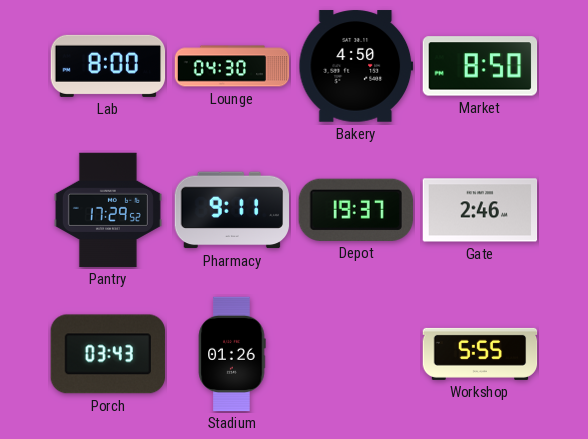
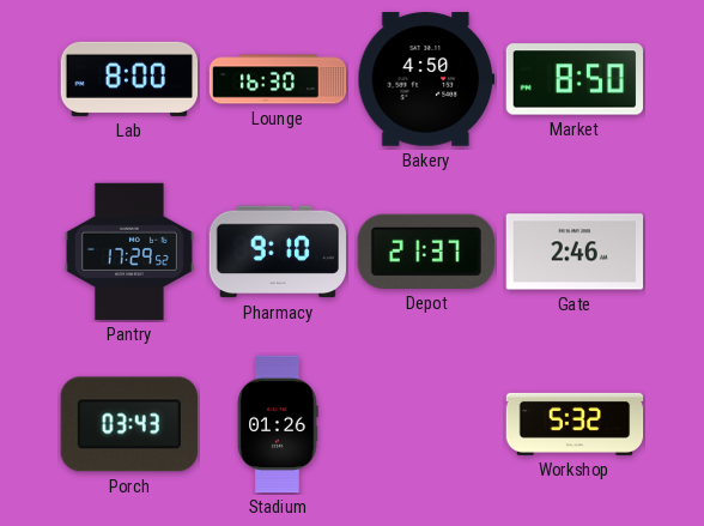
Lounge: 04:30 -> 16:30 (278, 79)
Pharmacy: 9:11 -> 9:10 (278, 252)
Depot: 19:37 -> 21:37 (426, 252)
Workshop: 5:55 -> 5:32 (575, 424)
